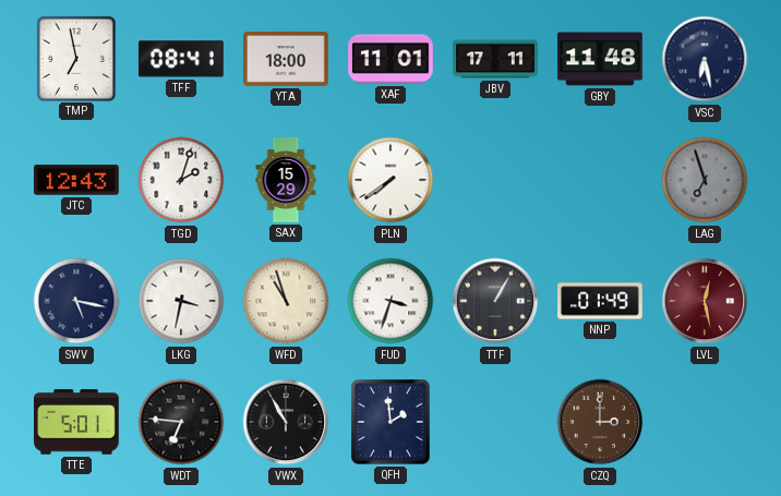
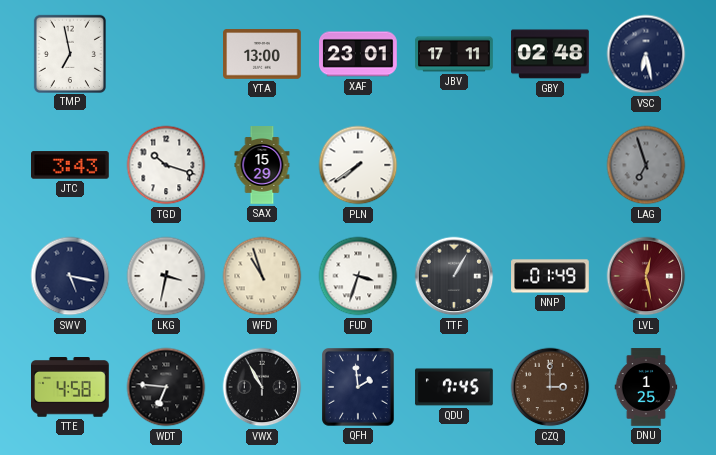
TFF: 08:41 -> none (181, 59)
YTA: 18:00 -> 13:00 (262, 54)
XAF: 11:01 -> 23:01 (358, 54)
GBY: 11:48 -> 02:48 (550, 54)
JTC: 12:43 -> 3:43 (71, 165)
TGD: 2:03 -> 10:18 (166, 165)
TTE: 5:01 -> 4:58 (71, 388)
QDU: none -> 7:45 (454, 387)
DNU: none -> 1:25 (646, 387)
